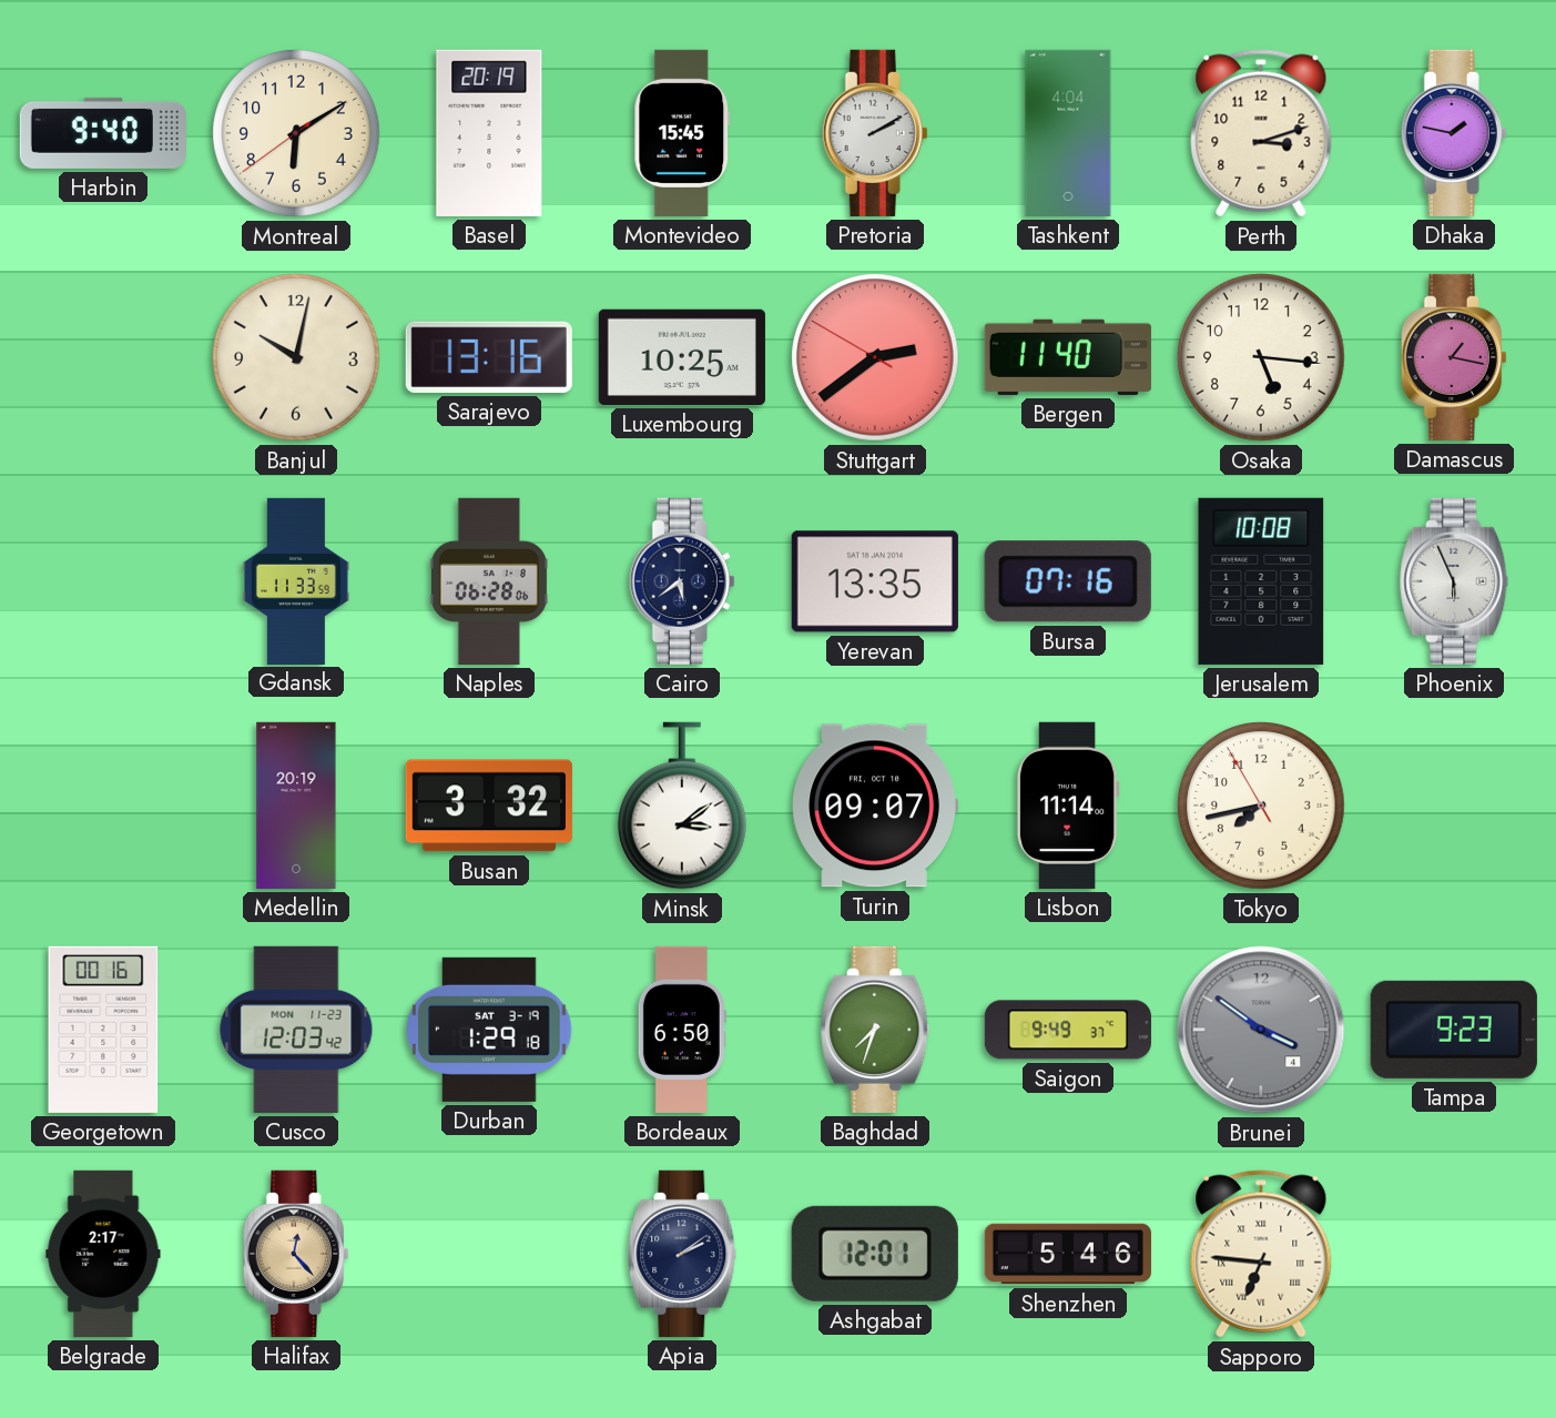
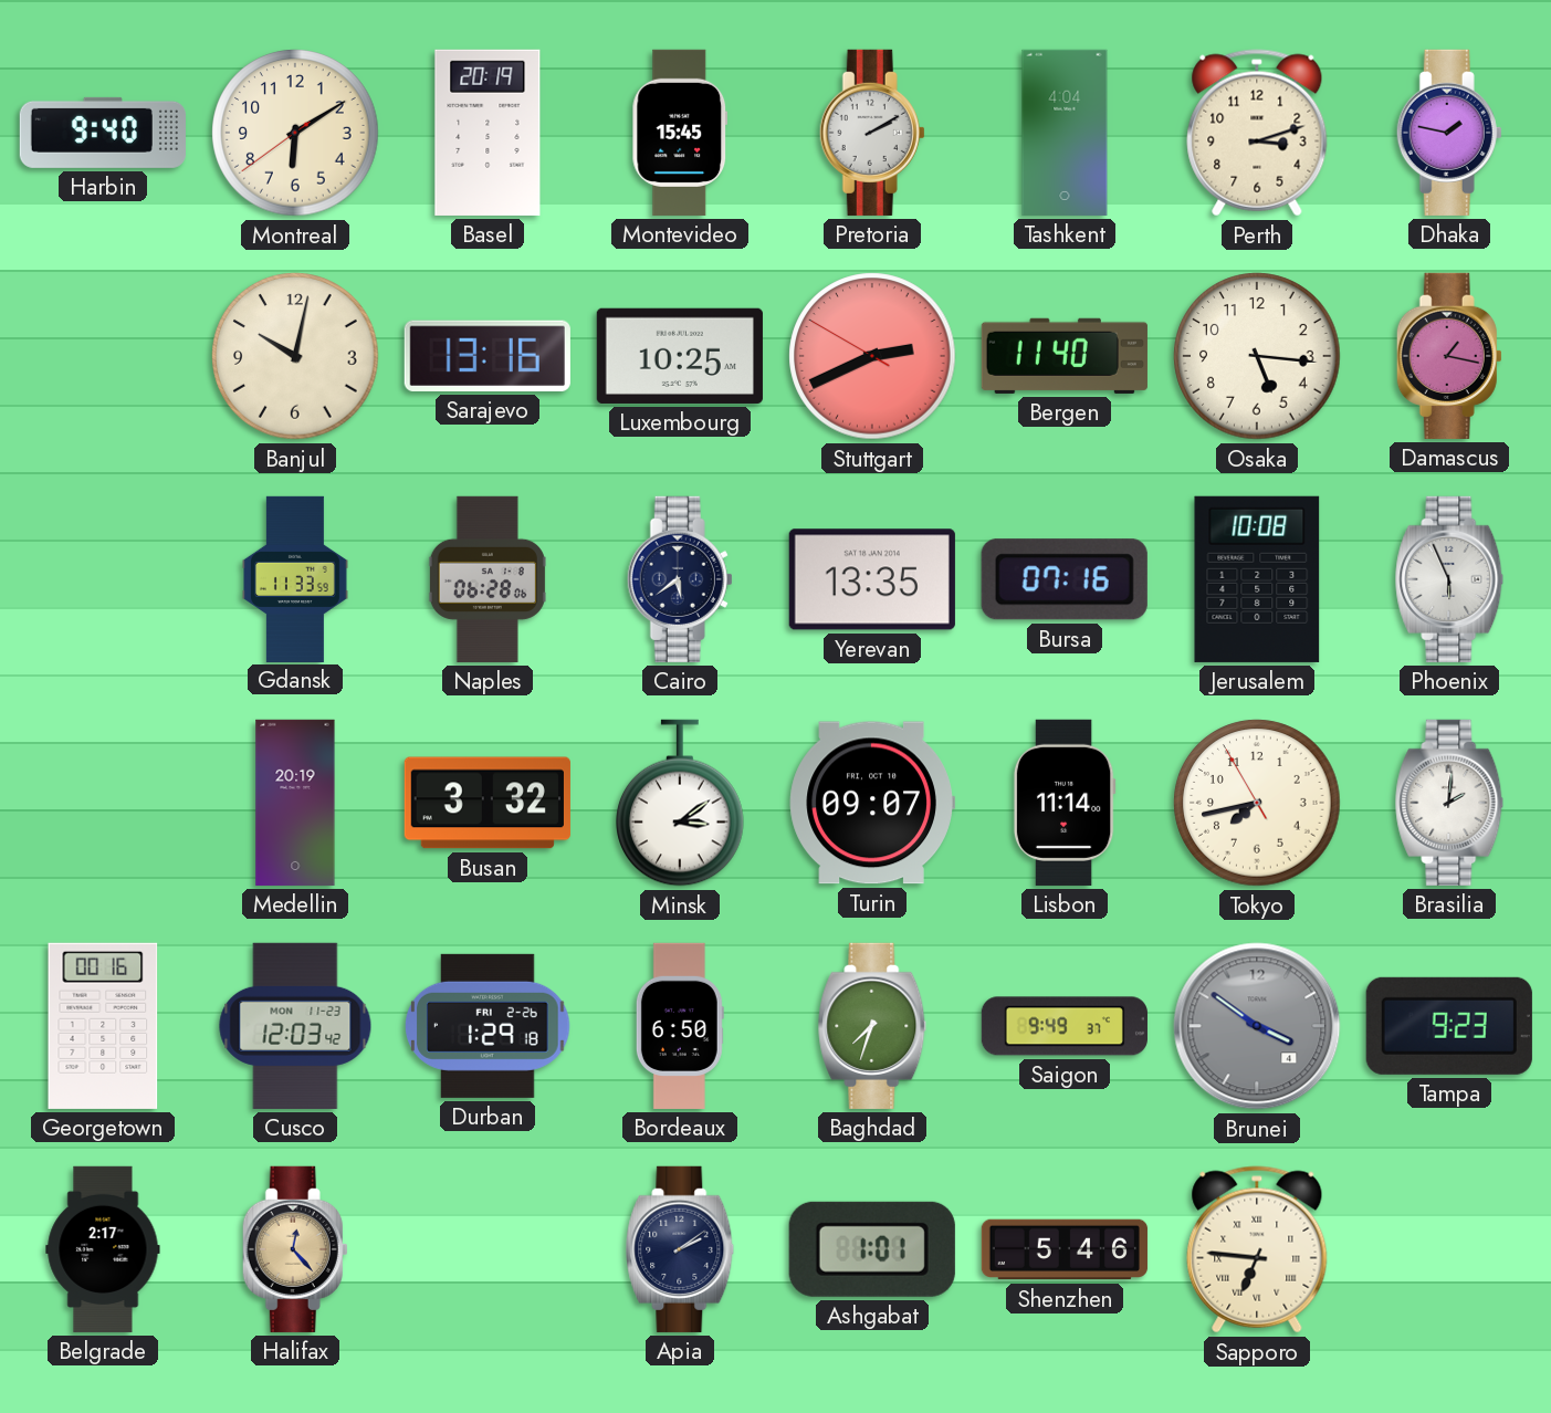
Stuttgart: 2:38 -> 2:40 (872, 356)
Brasilia: none -> 2:01 (1449, 803)
Durban date: SAT 3-19 -> FRI 2-26 (488, 1026)
Ashgabat: 12:01 -> 1:01 (872, 1249)
